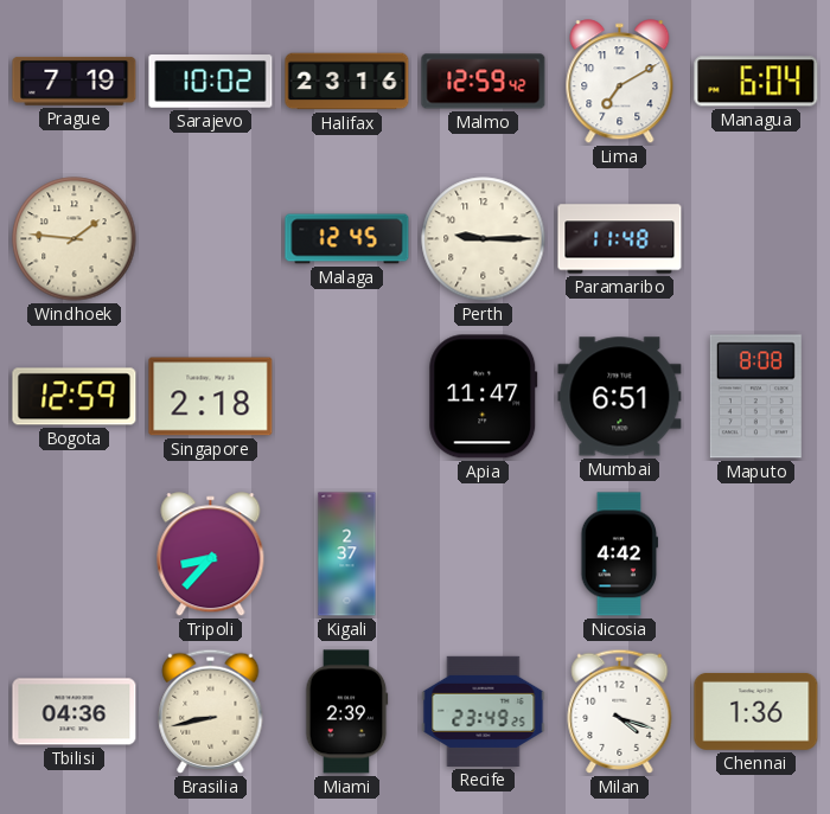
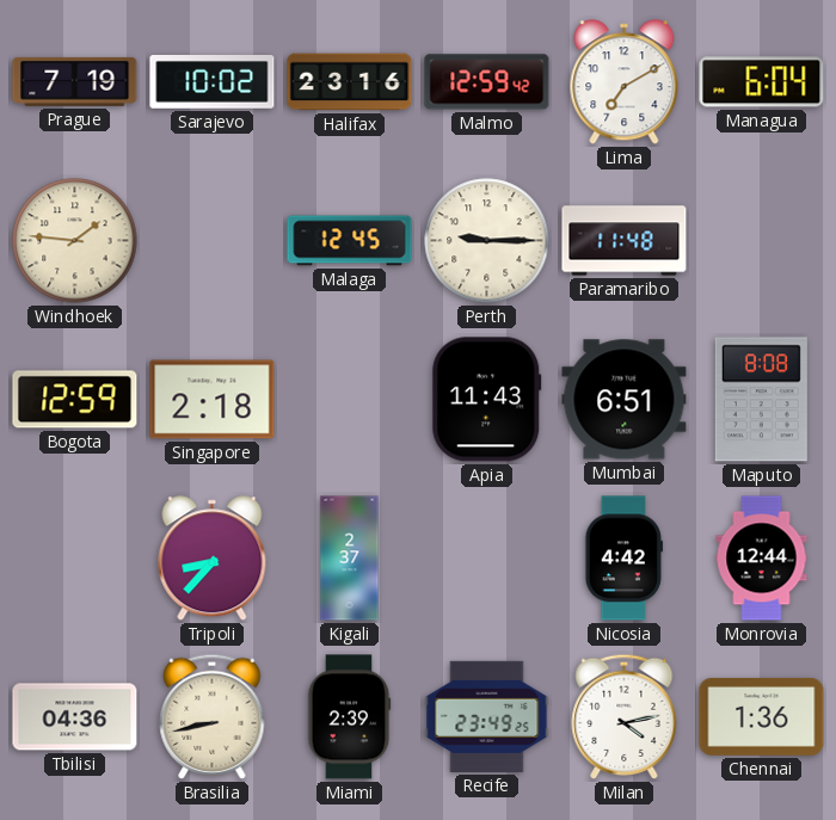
Apia: 11:47 -> 11:43 (487, 400)
Monrovia: none -> 12:44 (762, 559)
Milan: 4:18 -> 4:13 (625, 716)
